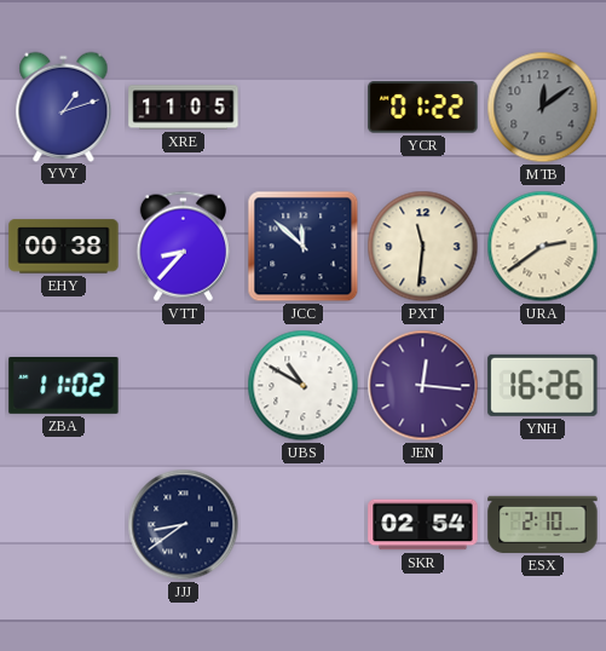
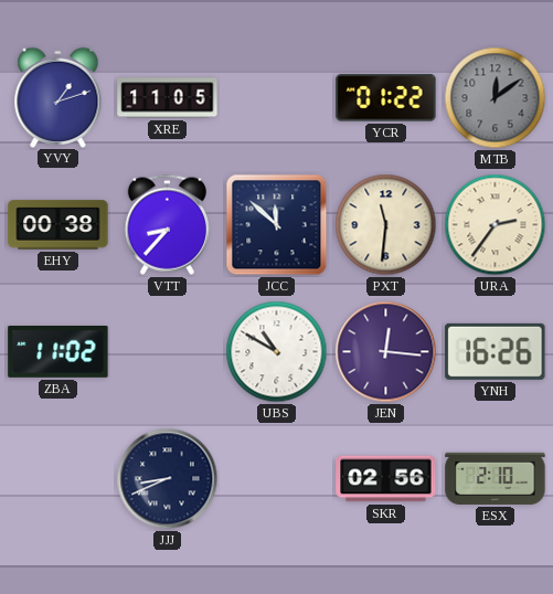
URA: 2:39 -> 2:36 (496, 225)
JJJ: 8:39 -> 8:41 (168, 479)
SKR: 02:54 -> 02:56 (386, 479)
